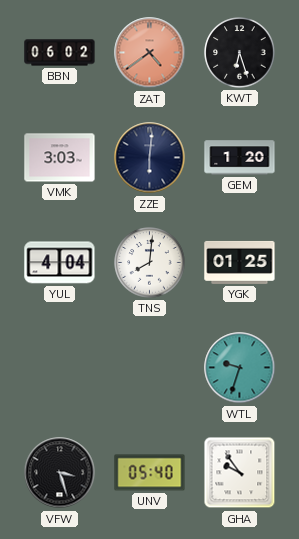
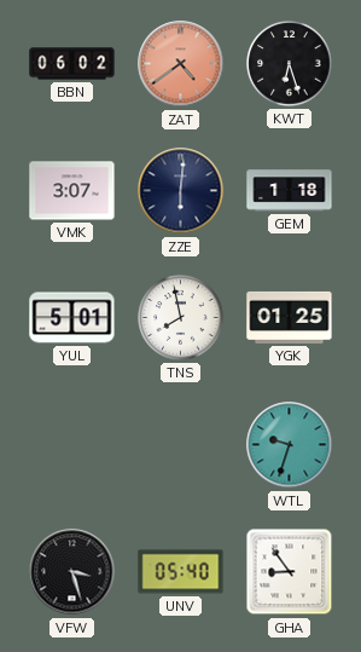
VMK: 3:03 -> 3:07 (72, 191)
GEM: 1:20 -> 1:18 (290, 191)
YUL: 4:04 -> 5:01 (72, 318)
TNS: 8:01 -> 7:58 (181, 318)
GHA: 9:54 -> 8:54 (290, 572)
